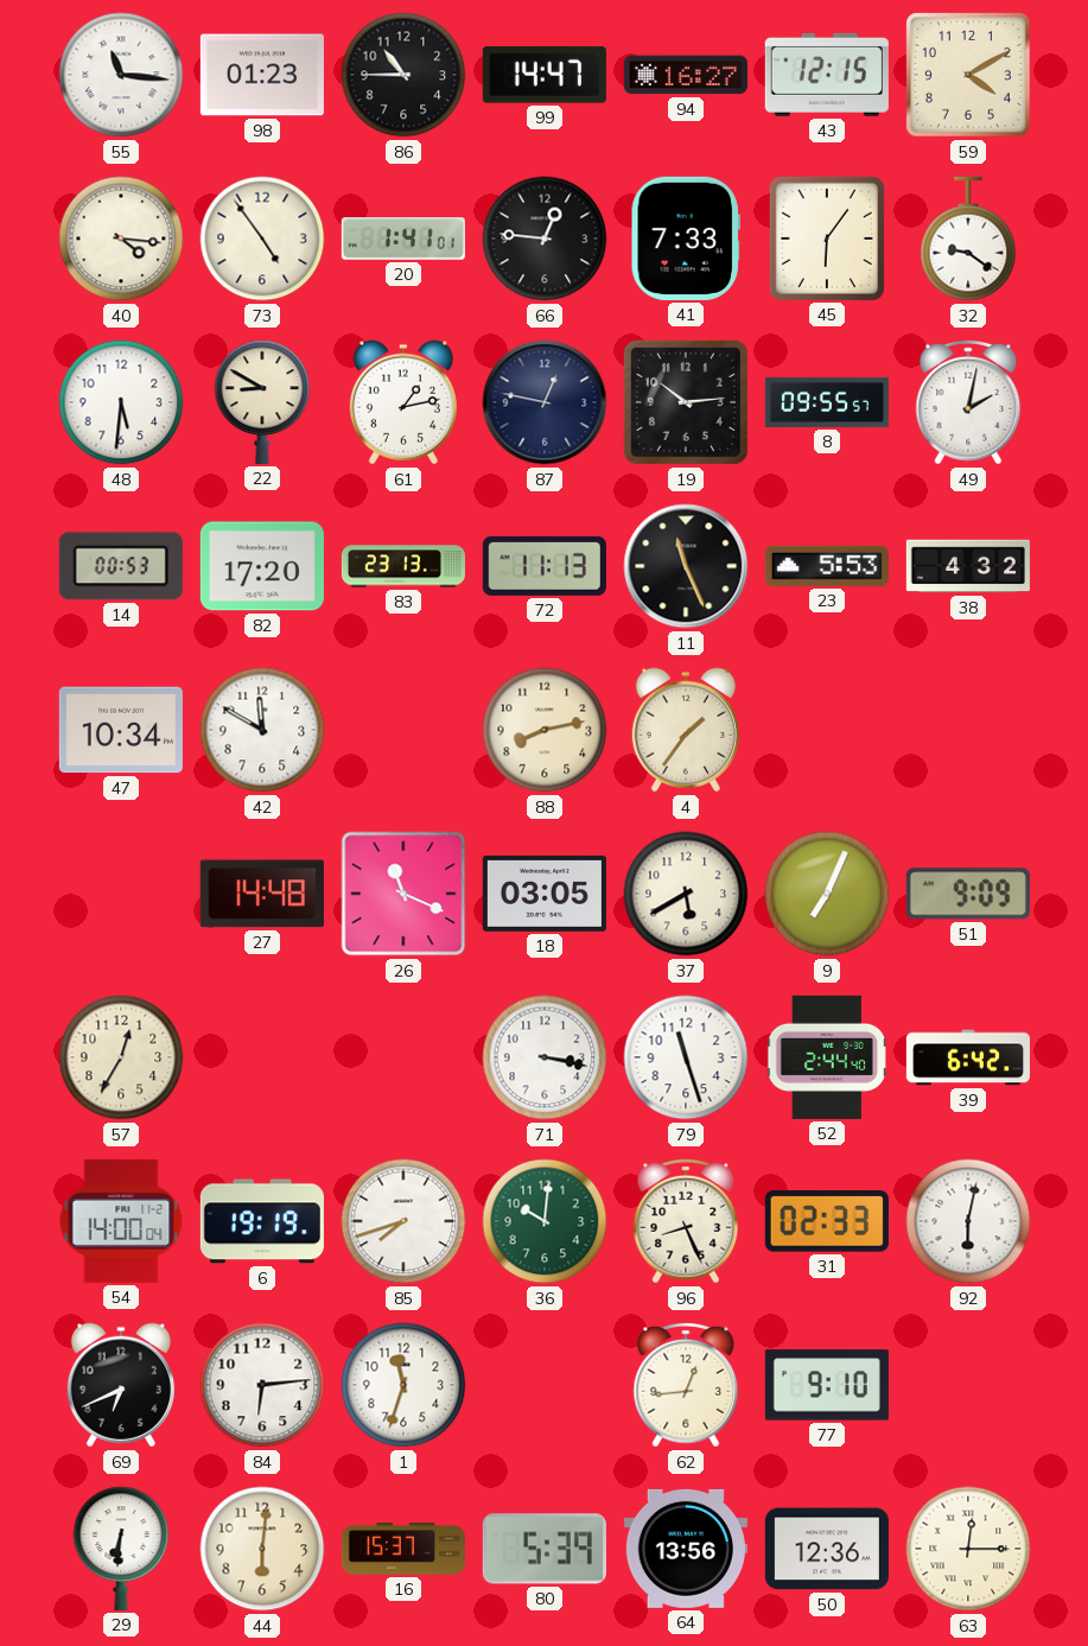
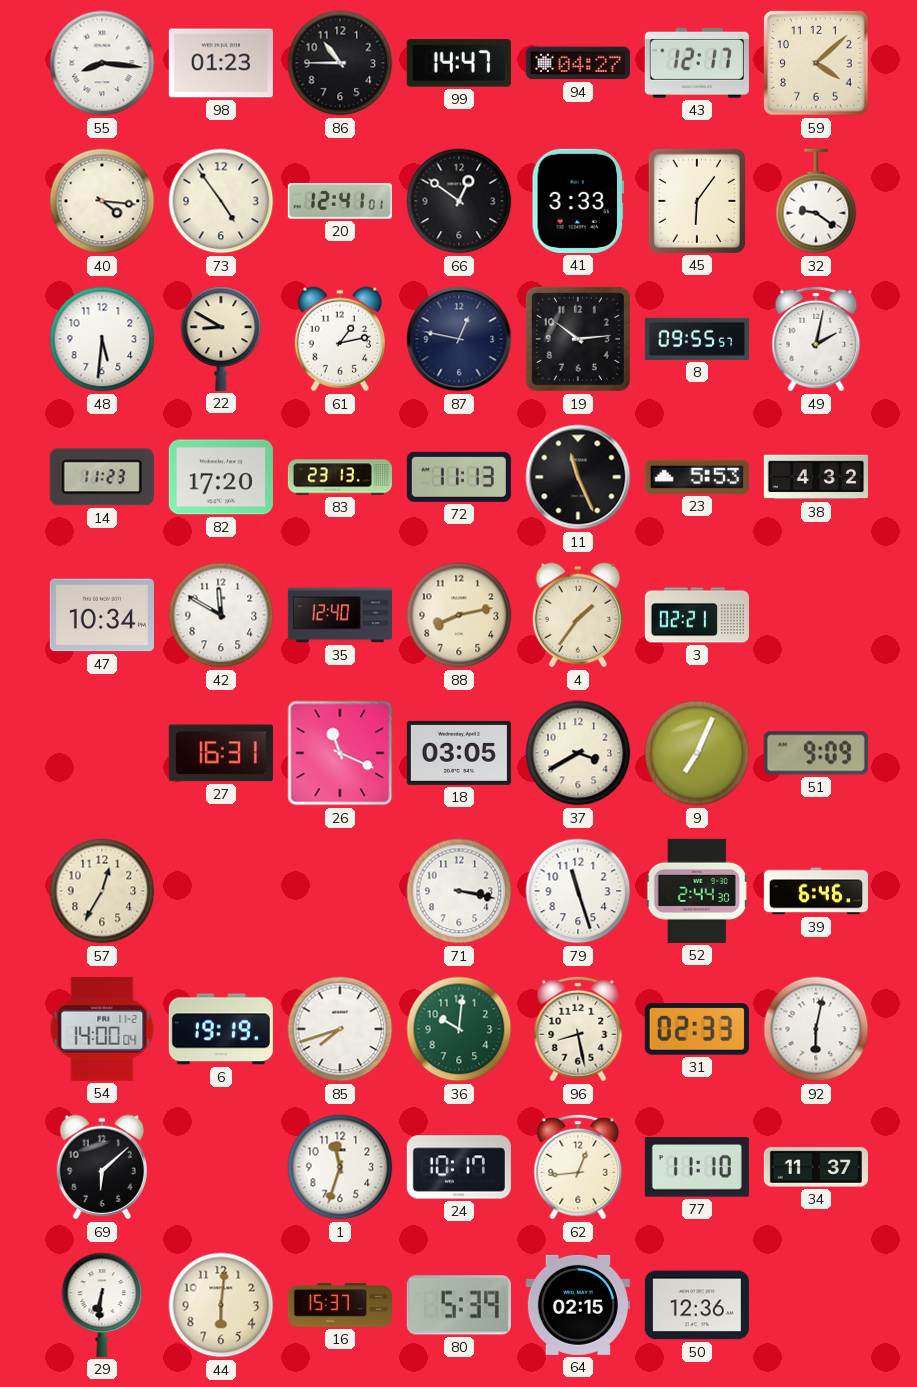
55: 11:16 -> 8:16 (102, 63)
94: 16:27 -> 04:27 (578, 63)
43: 12:15 -> 12:17 (697, 63)
59: 4:10 -> 4:08 (816, 63)
20: 1:41 -> 12:41 (340, 201)
66: 12:46 -> 12:51 (459, 201)
41: 7:33 -> 3:33 (578, 201)
14: 00:53 -> 11:23 (102, 477)
35: none -> 12:40 (340, 615)
3: none -> 02:21 (697, 615)
27: 14:48 -> 16:31 (221, 753)
37: 5:40 -> 3:40 (578, 753)
52: 2:44:40 -> 2:44:30 (697, 891)
39: 6:42 -> 6:46 (816, 891)
96: 8:26 -> 8:28 (578, 1029)
69: 6:41 -> 6:08 (102, 1167)
84: 6:14 -> none (262, 1385)
24: none -> 10:17 (459, 1167)
77: 9:10 -> 11:10 (697, 1167)
34: none -> 11:37 (816, 1167)
64: 13:56 -> 02:15 (578, 1305)
63: 12:15 -> none (968, 1549)
